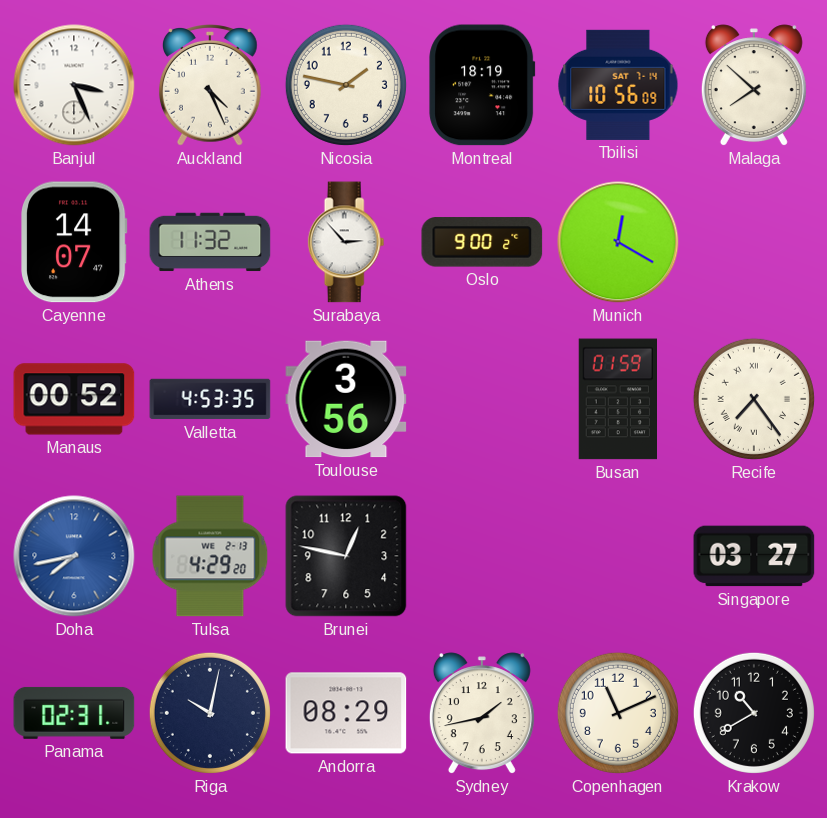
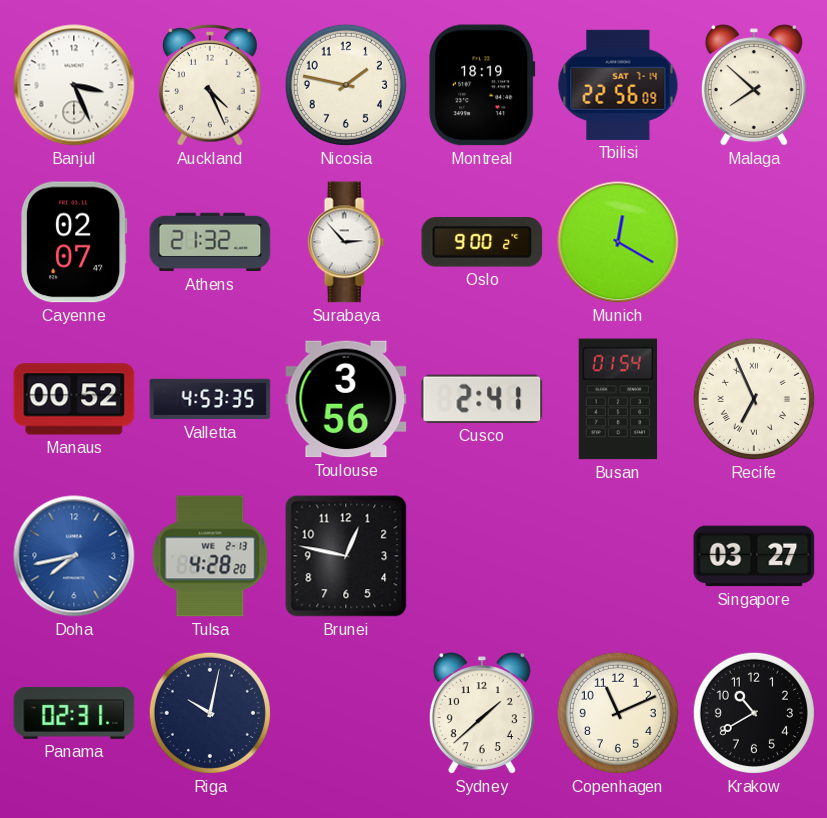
Tbilisi: 10:56 -> 22:56 (618, 85)
Cayenne: 14:07 -> 02:07 (75, 242)
Athens: 11:32 -> 21:32 (210, 242)
Cusco: none -> 2:41 (482, 399)
Busan: 01:59 -> 01:54 (617, 399)
Recife: 7:24 -> 6:56 (754, 399)
Tulsa: 4:29 -> 4:28 (210, 556)
Andorra: 08:29 -> none (346, 713)
Sydney: 1:43 -> 1:38 (482, 714)
